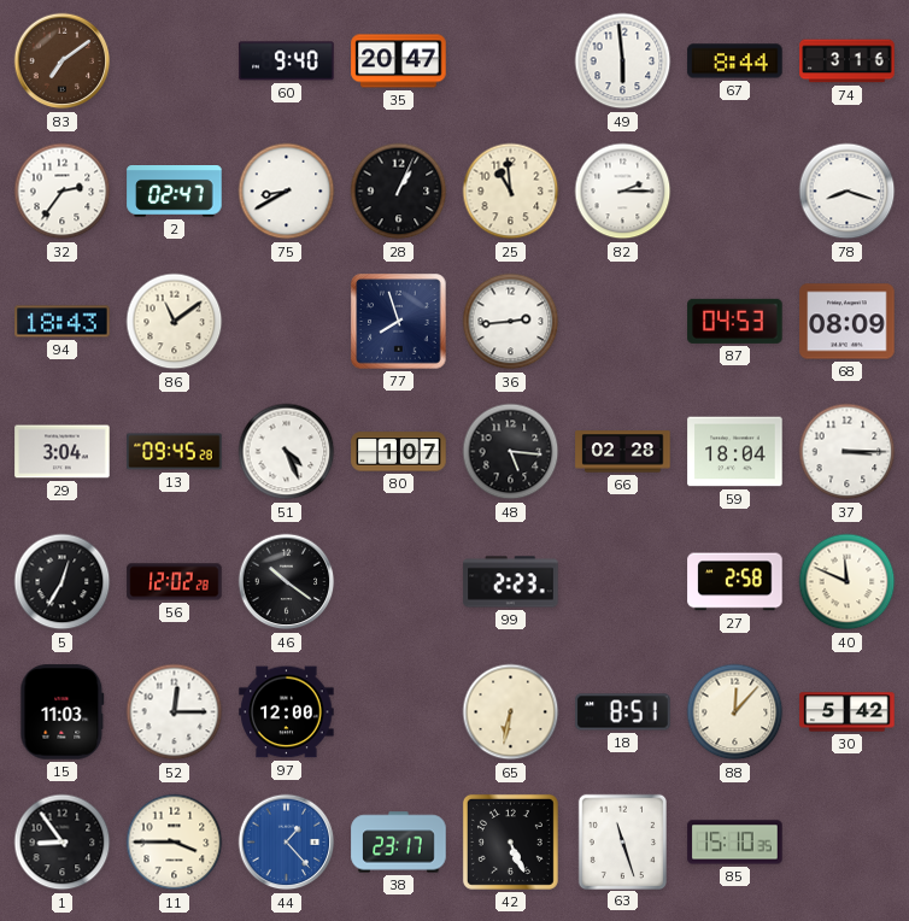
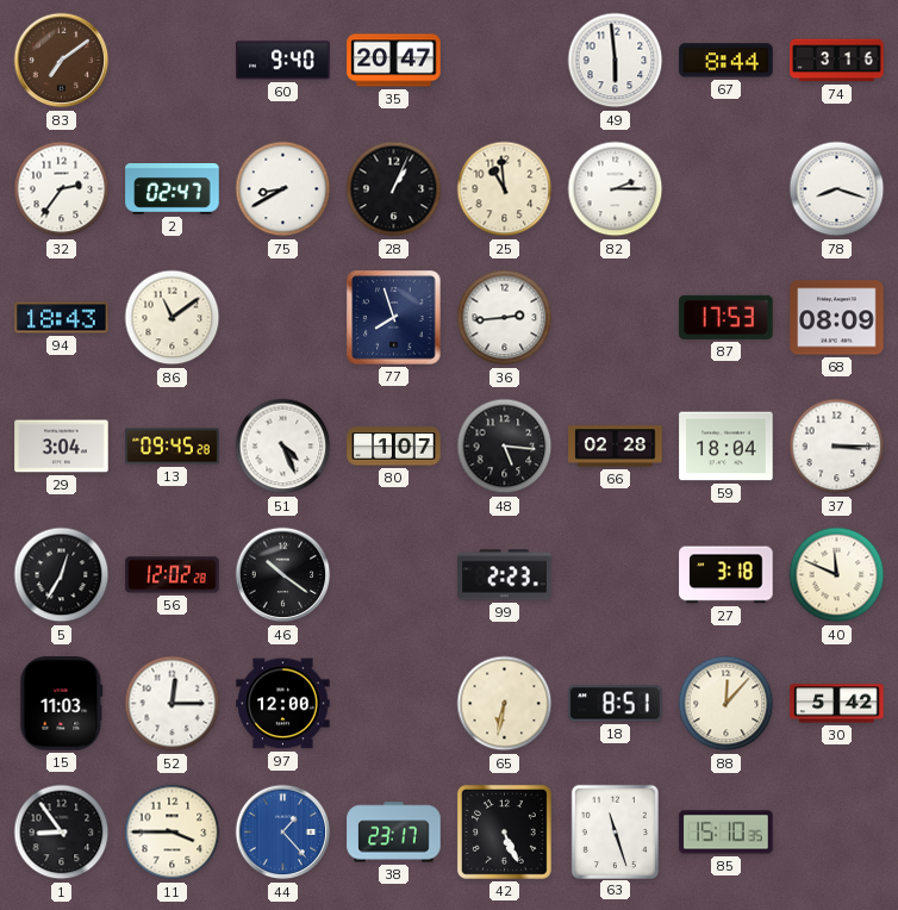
87: 04:53 -> 17:53 (726, 317)
27: 2:58 -> 3:18 (726, 575)
